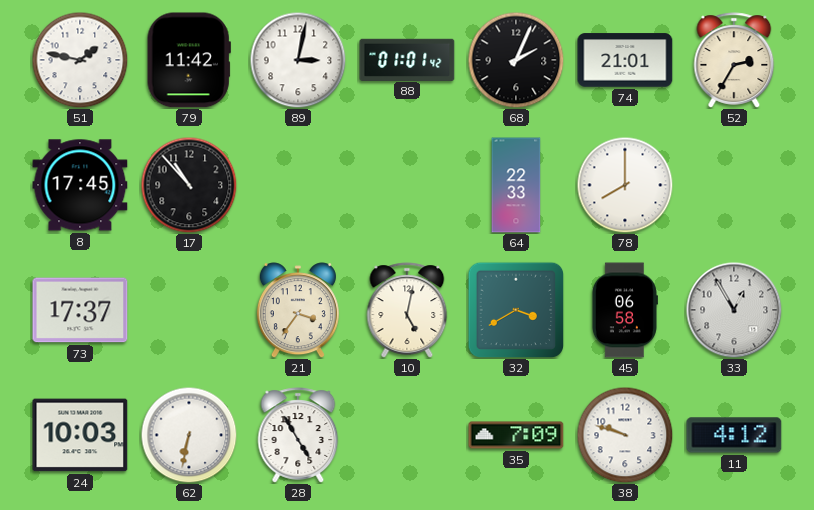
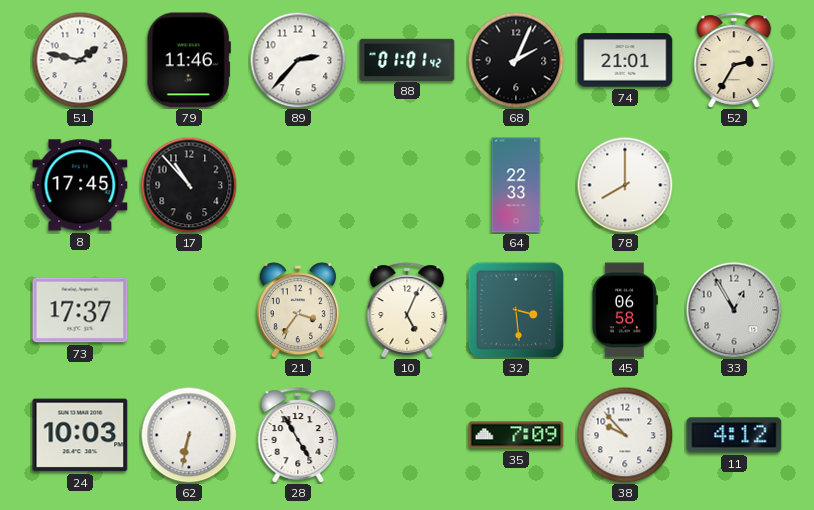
79: 11:42 -> 11:46 (189, 60)
89: 3:02 -> 2:37 (298, 60)
10: 5:02 -> 5:04 (407, 310)
32: 3:40 -> 3:29 (516, 310)
38: 9:48 -> 9:53 (625, 435)
